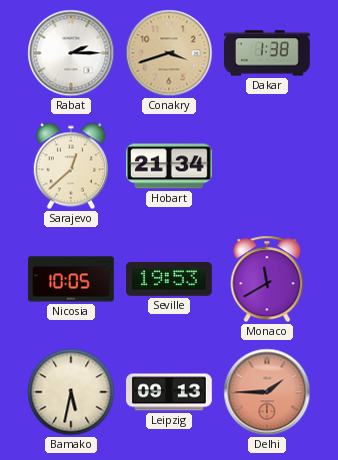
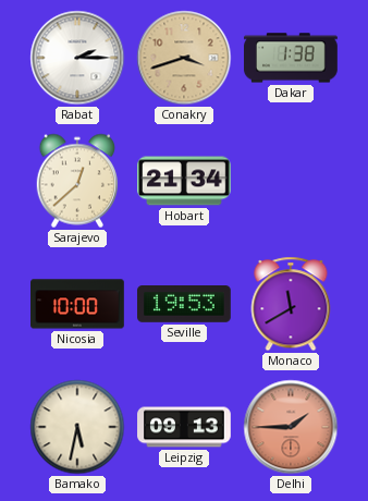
Nicosia: 10:05 -> 10:00 (78, 304)
